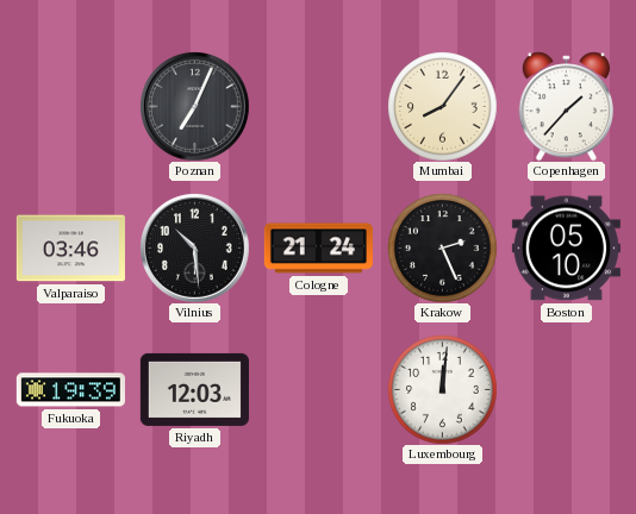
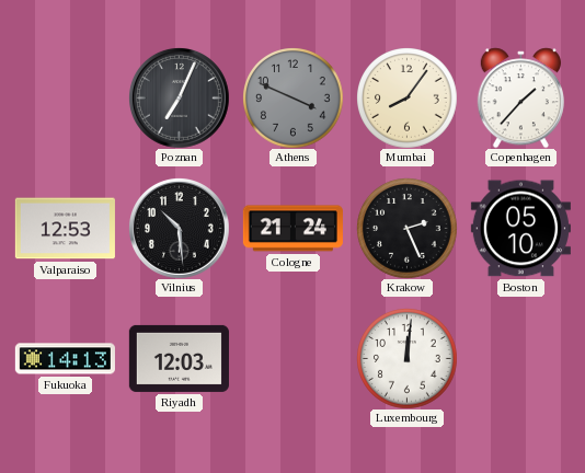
Athens: none -> 3:49 (294, 99)
Valparaiso: 03:46 -> 12:53 (65, 229)
Fukuoka: 19:39 -> 14:13 (65, 359)
